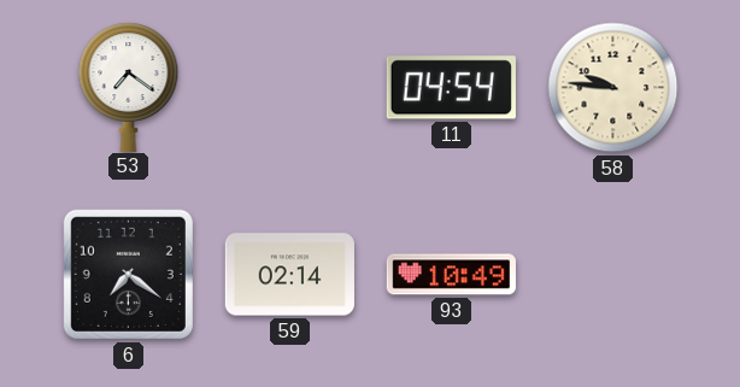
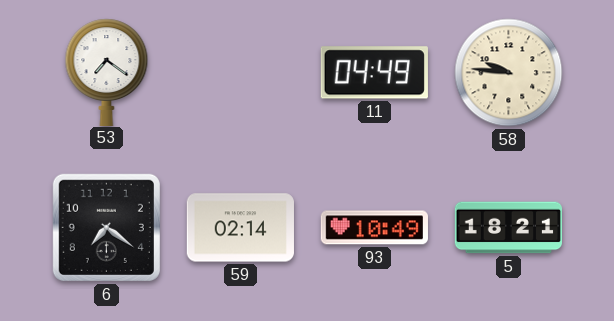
11: 04:54 -> 04:49 (374, 73)
5: none -> 18:21 (508, 228)
